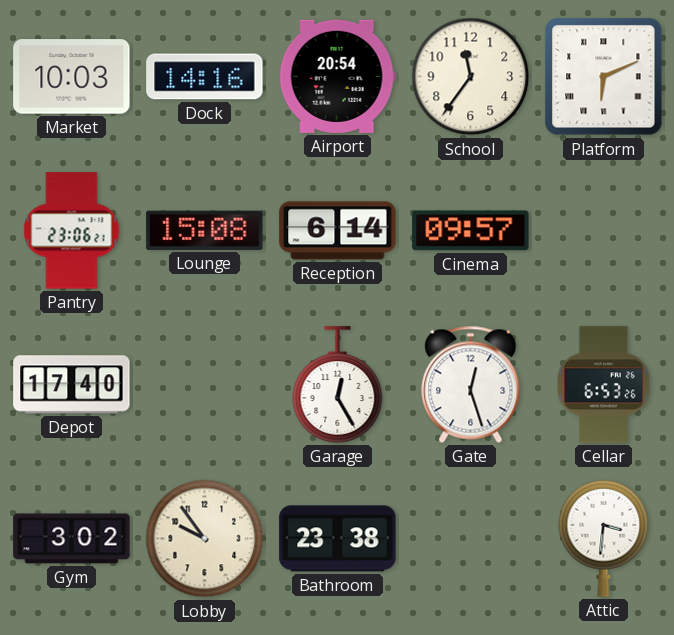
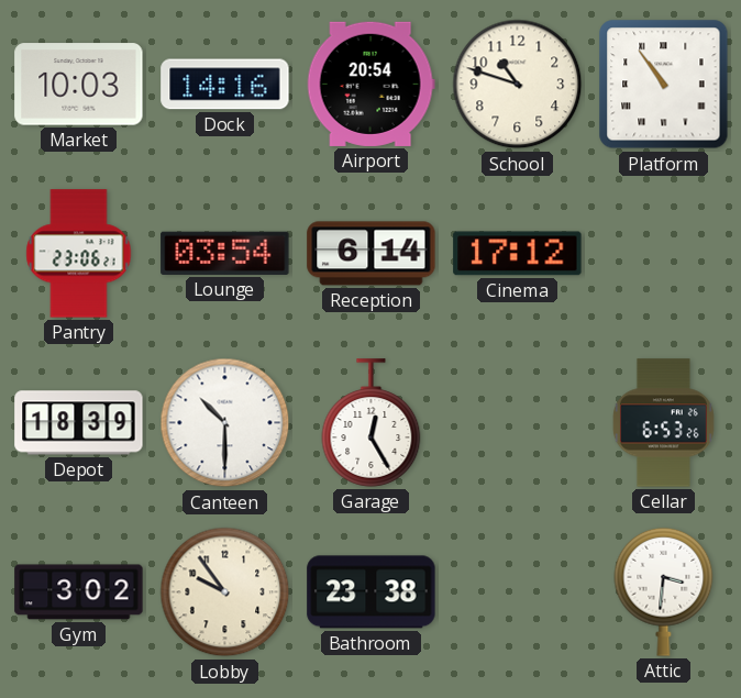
School: 11:36 -> 10:48 (518, 85)
Platform: 6:11 -> 10:54 (664, 85)
Lounge: 15:08 -> 03:54 (225, 253)
Cinema: 09:57 -> 17:12 (518, 254)
Depot: 17:40 -> 18:39 (79, 423)
Canteen: none -> 10:30 (225, 423)
Gate: 12:27 -> none (471, 384)
